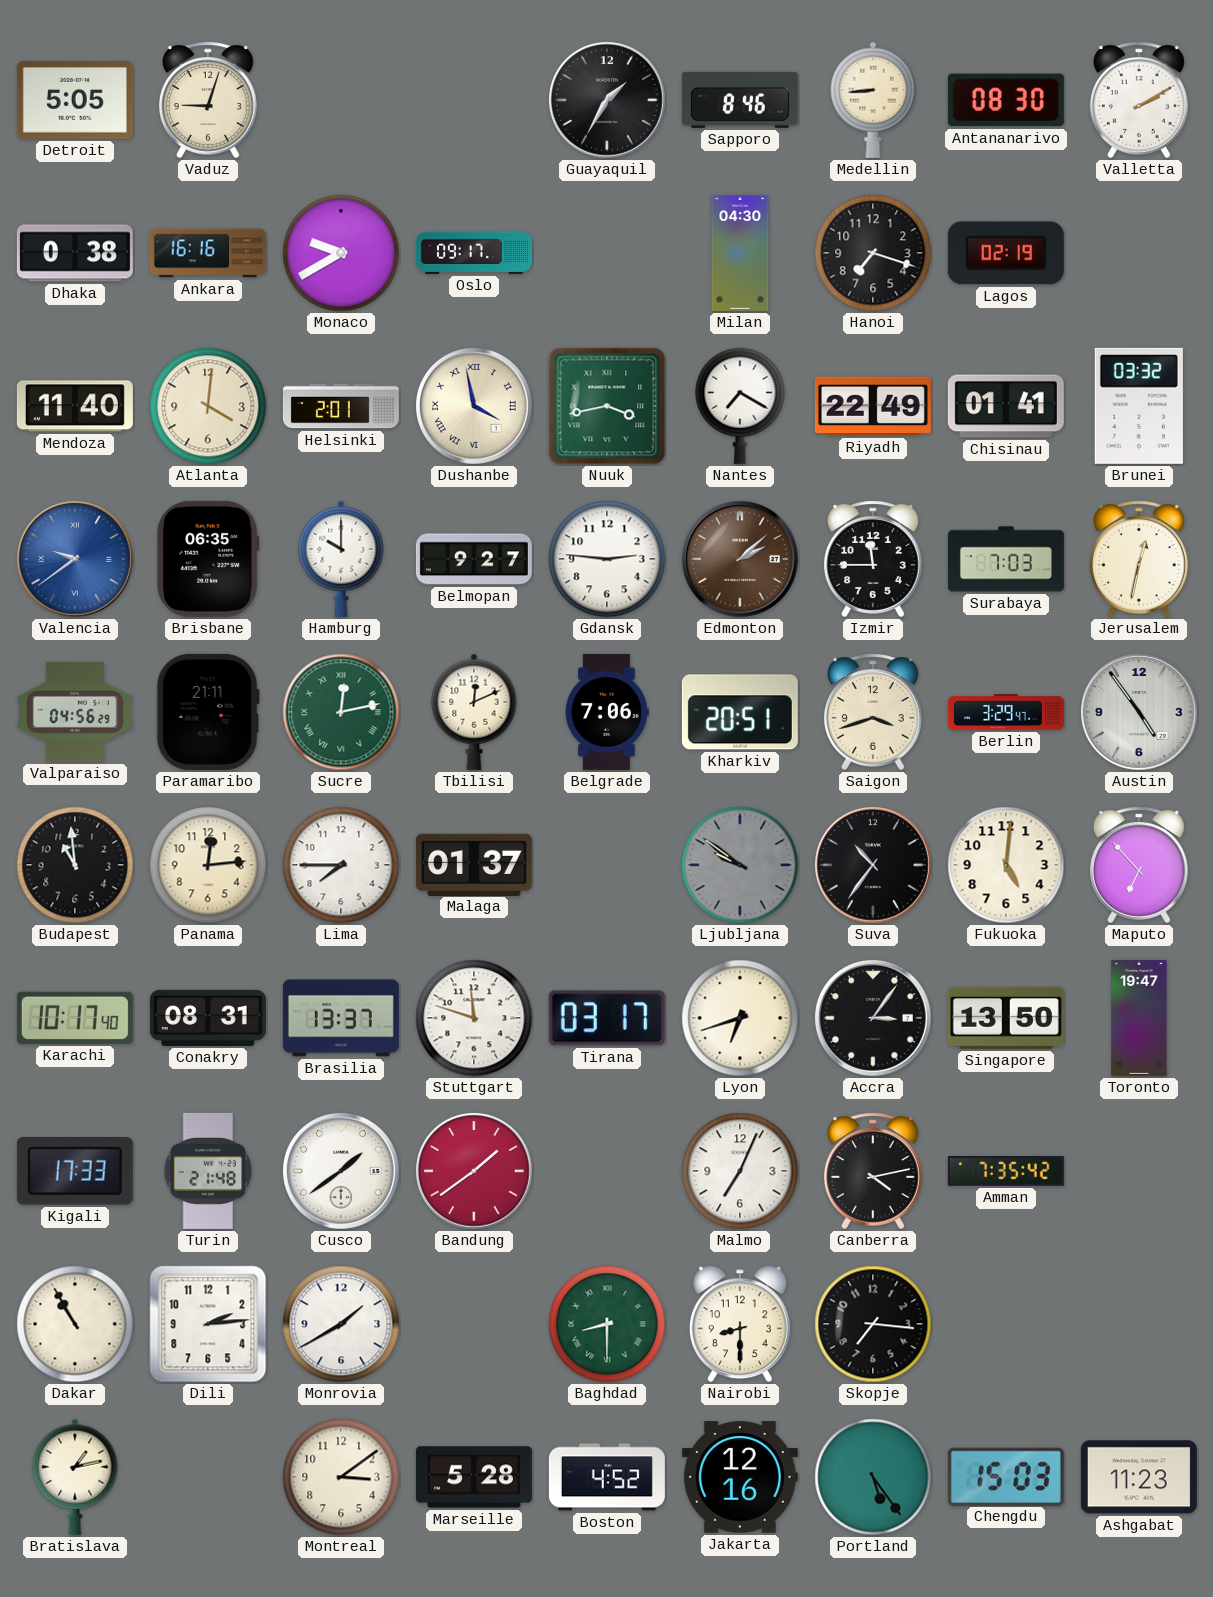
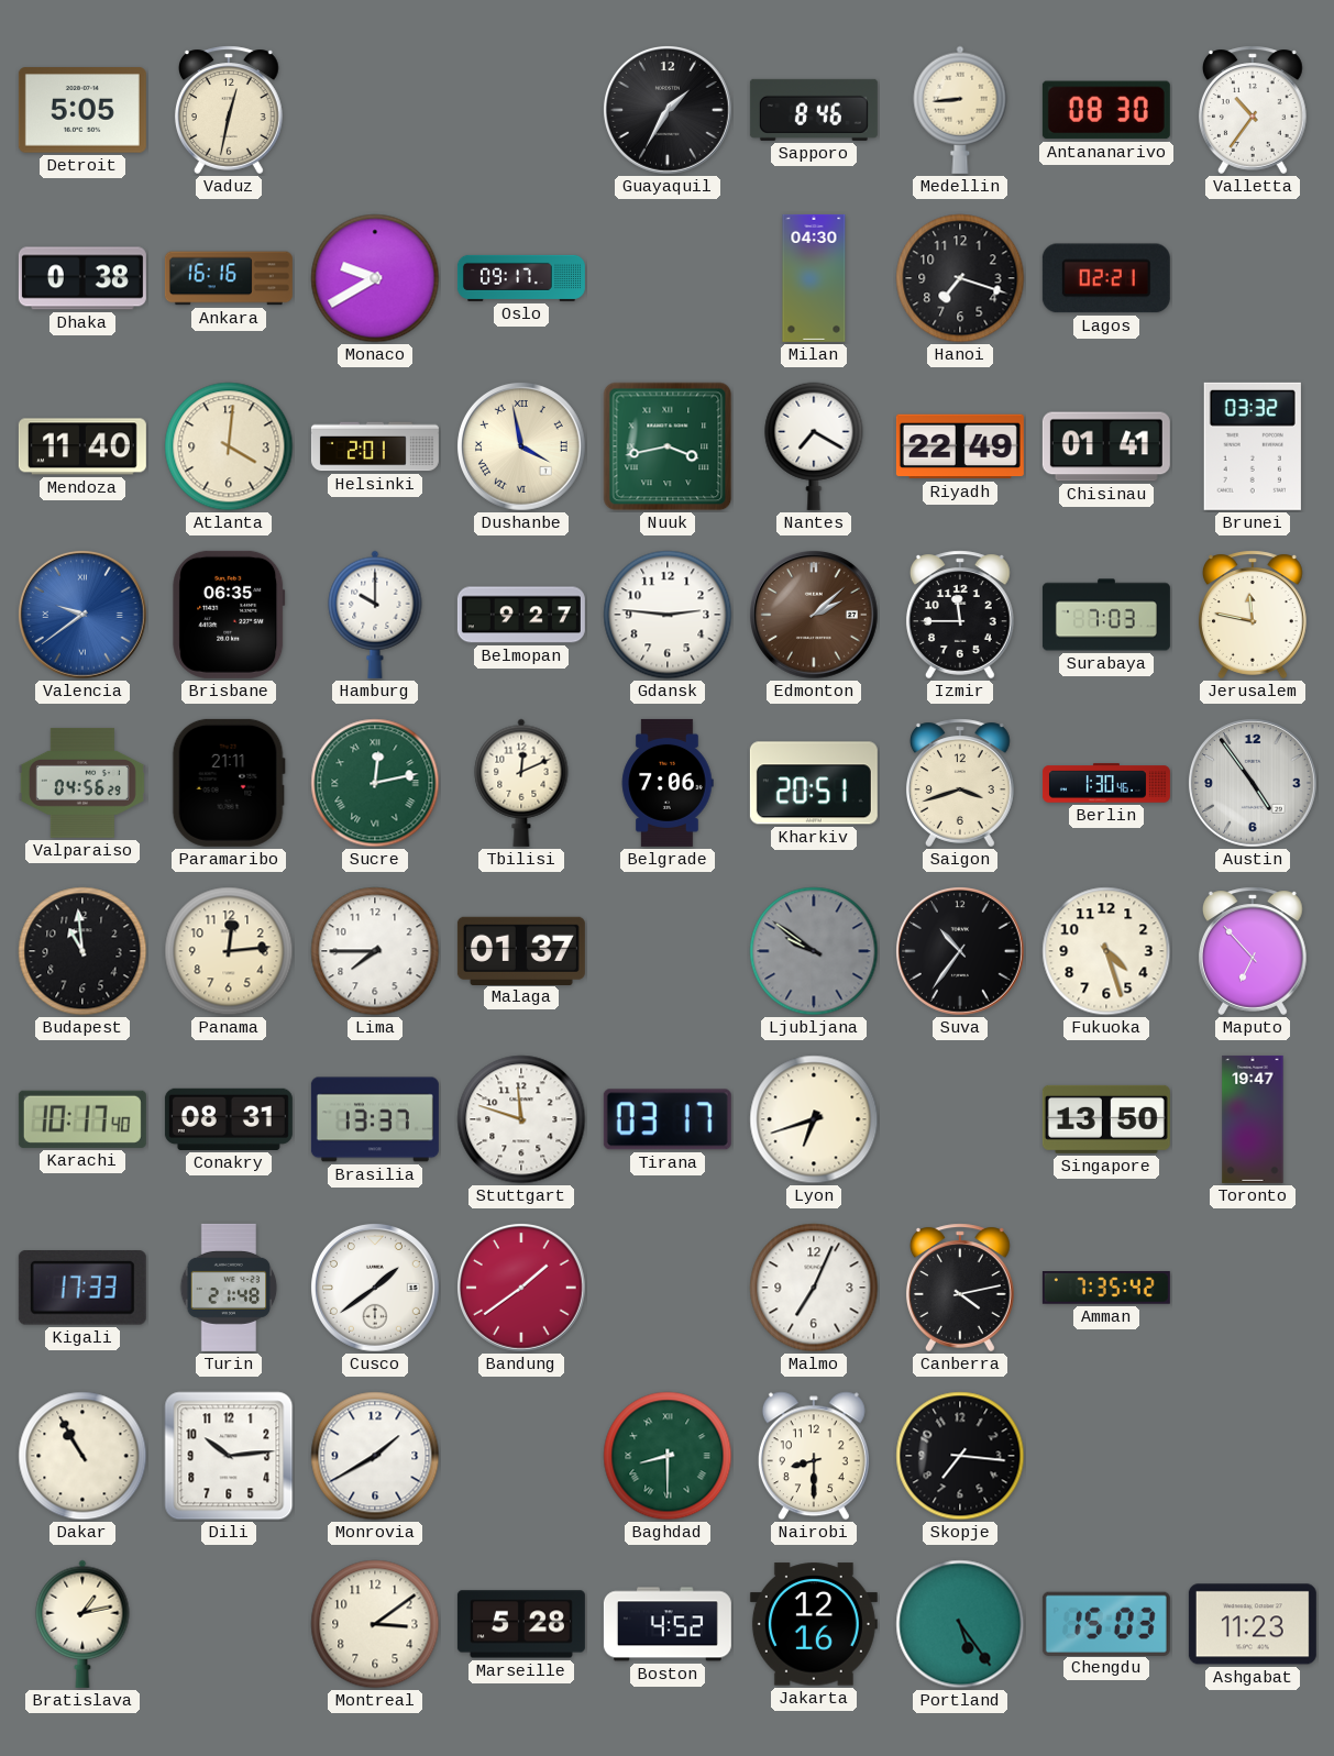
Vaduz: 9:03 -> 12:32 (229, 110)
Valletta: 2:10 -> 10:36 (1253, 110)
Lagos: 02:19 -> 02:21 (1106, 278)
Jerusalem: 12:32 -> 11:47 (1253, 615)
Berlin: 3:29 -> 1:30 (1106, 783)
Fukuoka: 5:01 -> 4:27 (1106, 951)
Accra: 3:06 -> none (874, 1019)
Dili: 2:14 -> 10:14 (229, 1456)
